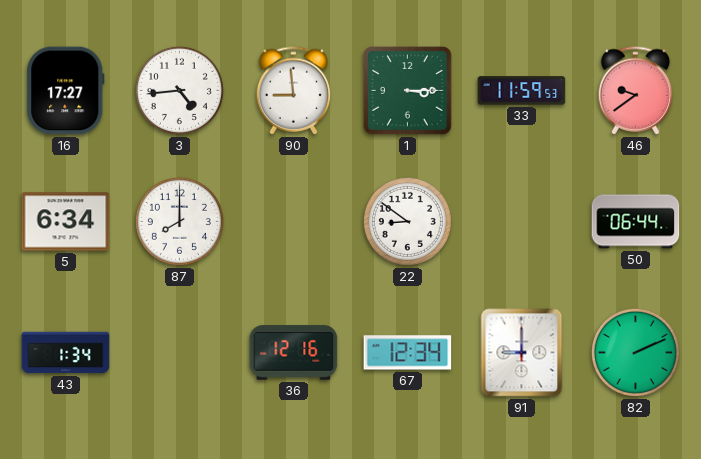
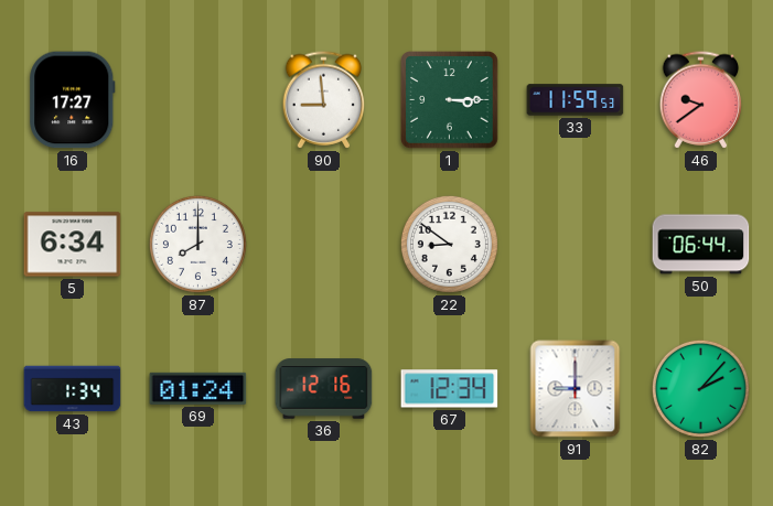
3: 4:44 -> none (179, 90)
69: none -> 01:24 (198, 388)
82: 2:11 -> 2:07 (700, 388)
